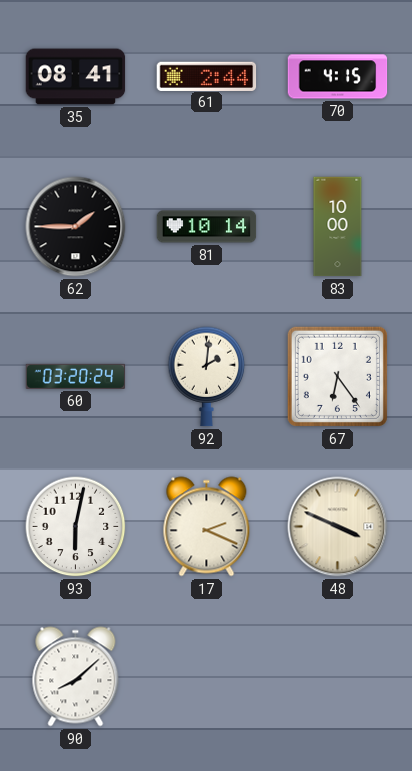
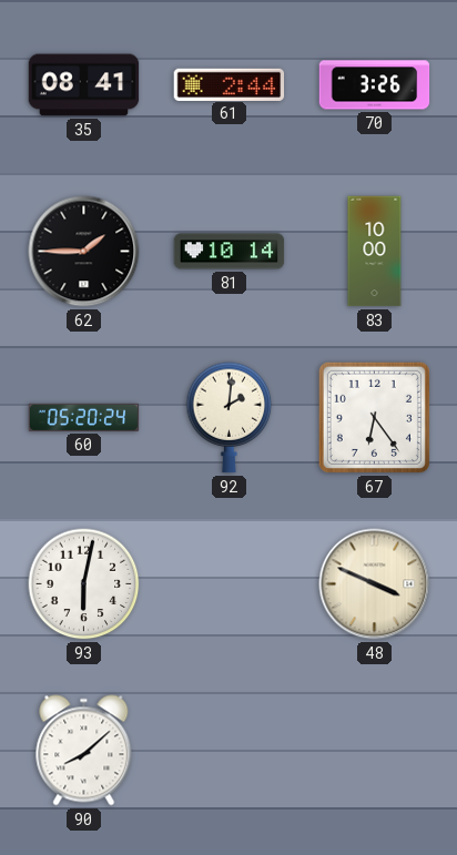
70: 4:15 -> 3:26 (375, 85)
60: 03:20 -> 05:20 (84, 417)
17: 2:19 -> none (207, 527)
